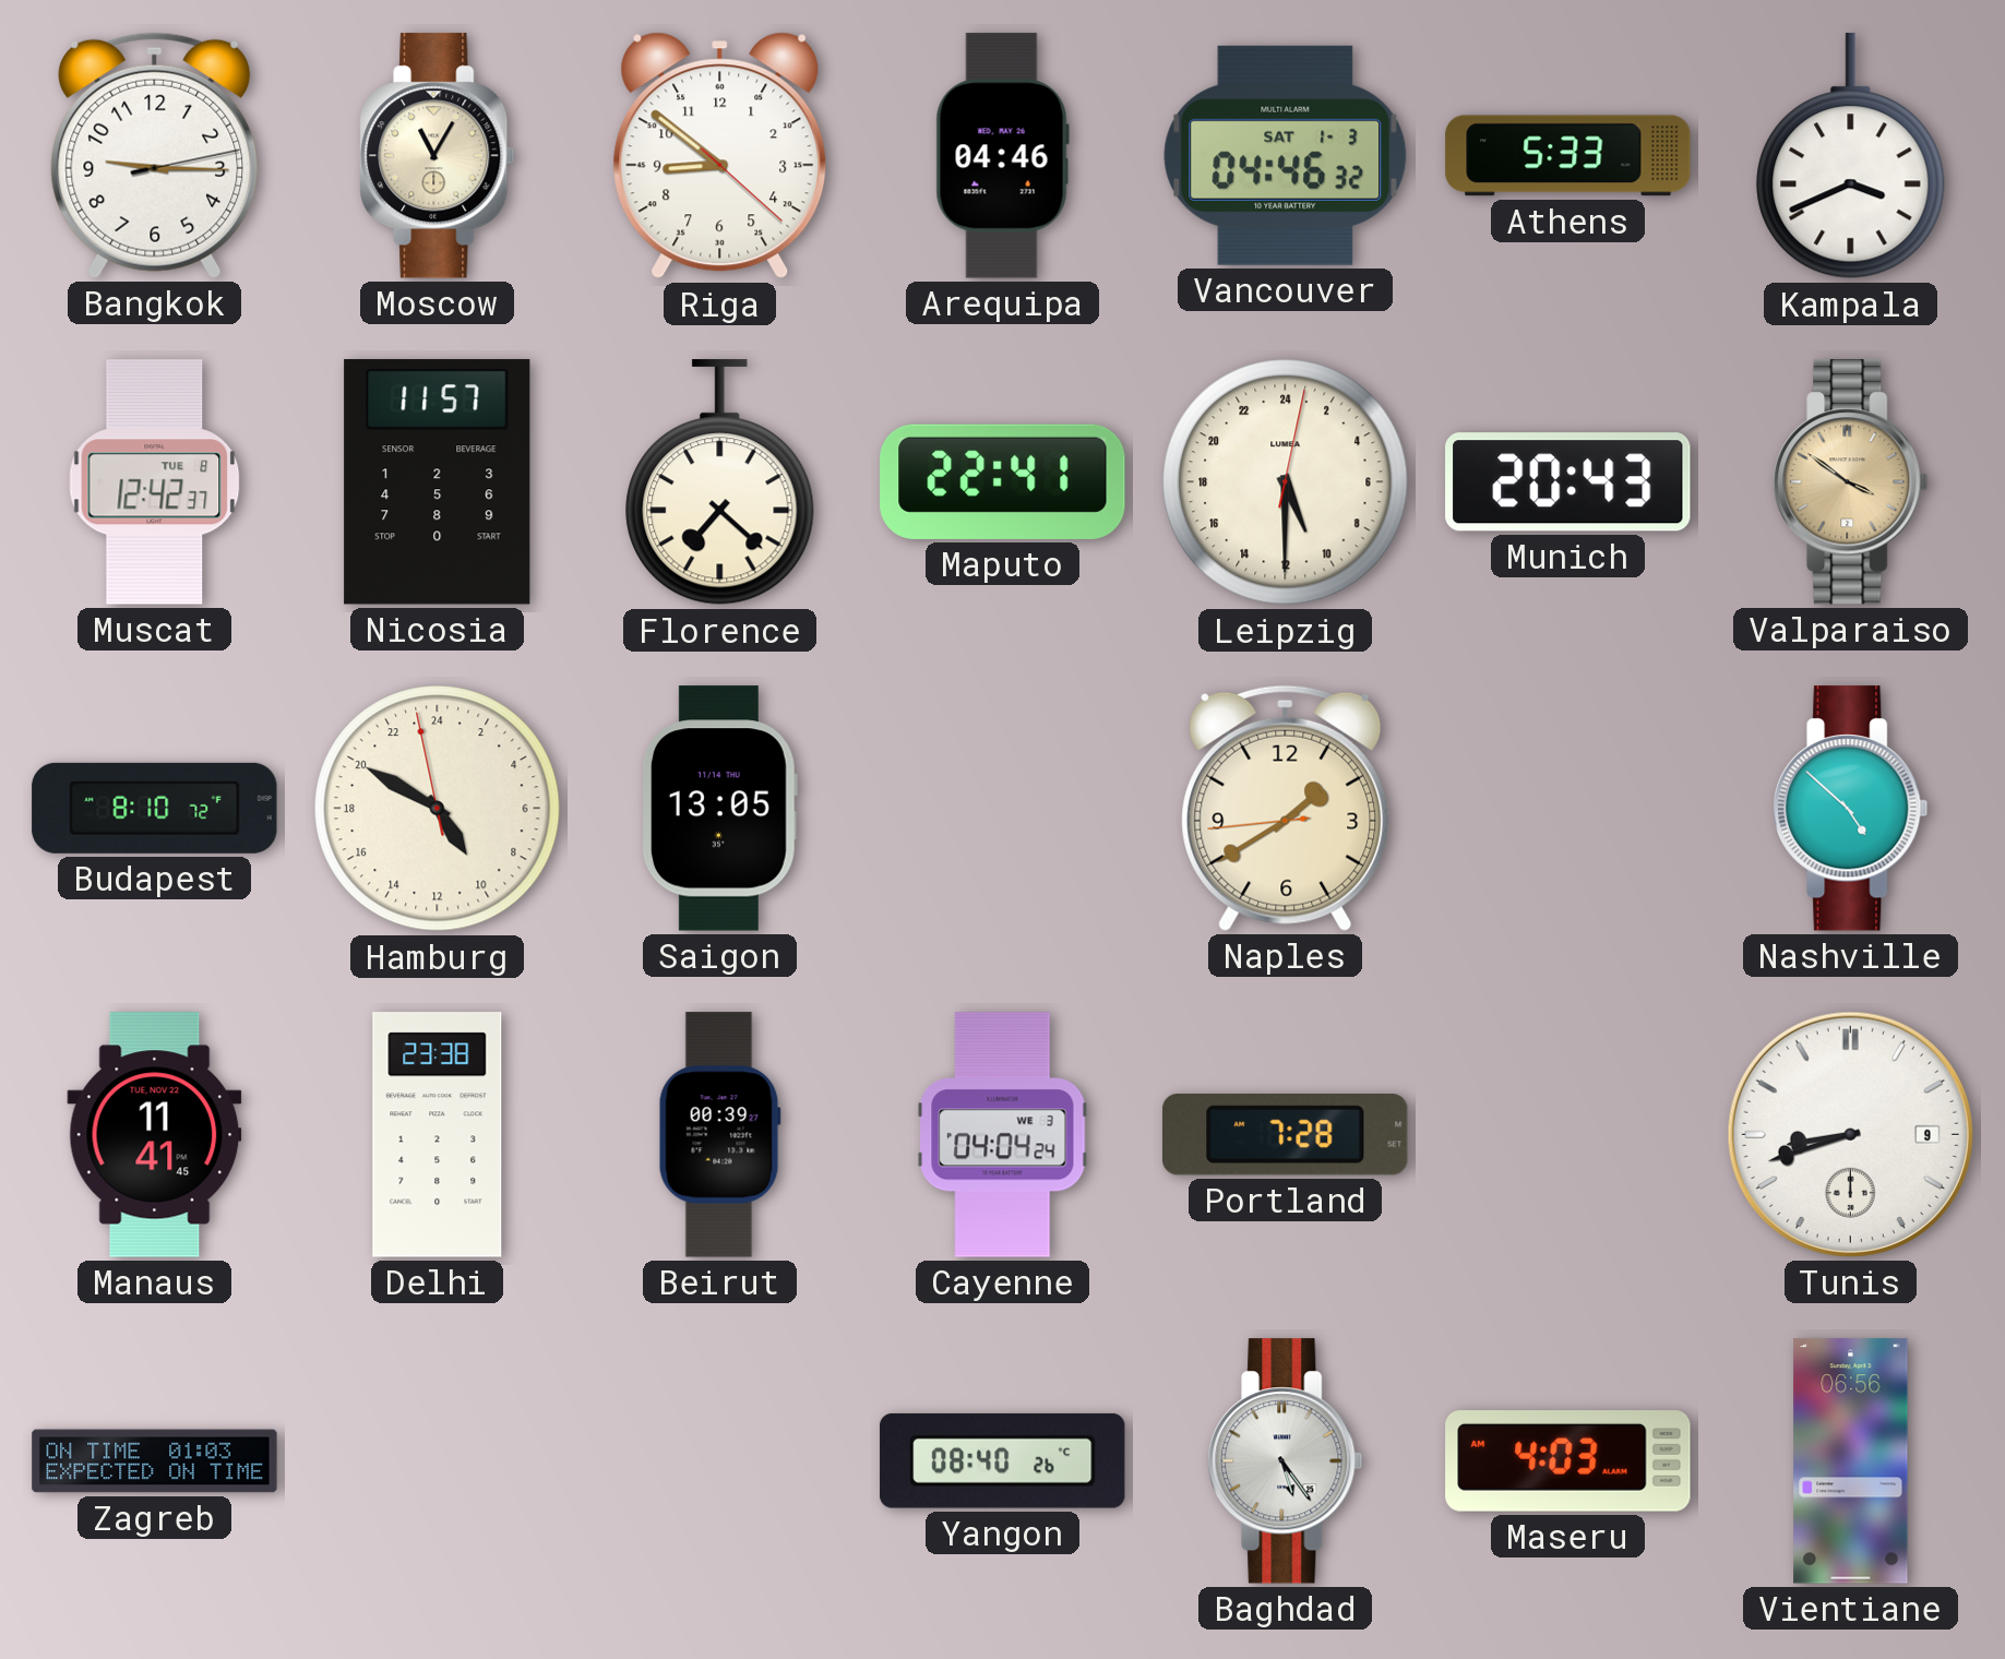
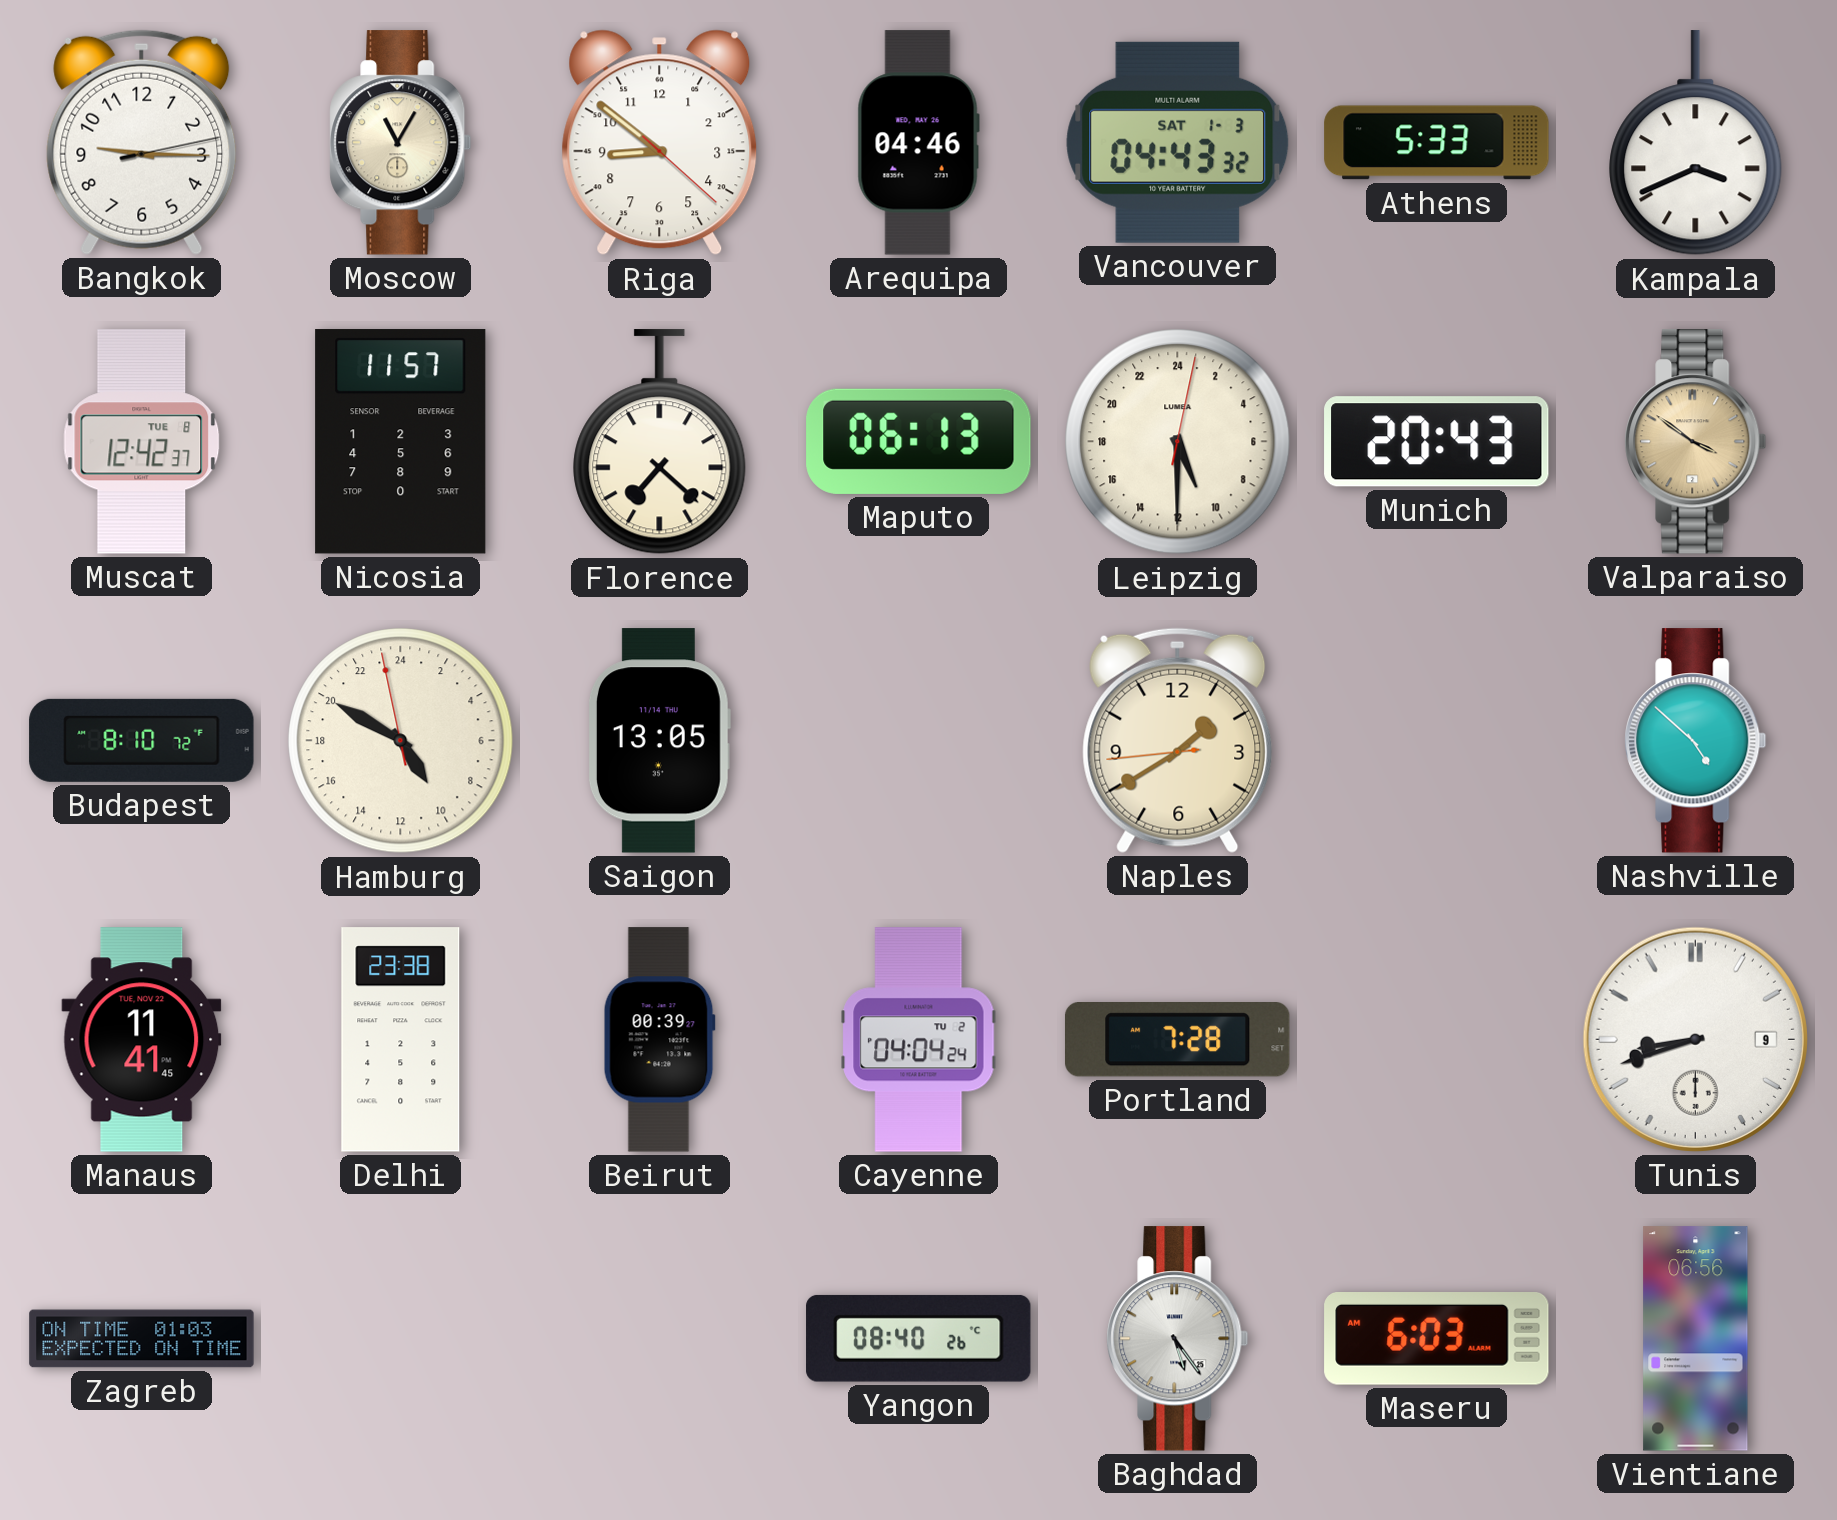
Vancouver: 04:46 -> 04:43 (1178, 142)
Maputo: 22:41 -> 06:13 (919, 441)
Cayenne date: WE 3 -> TU 2 (919, 1040)
Maseru: 4:03 -> 6:03 (1437, 1339)
